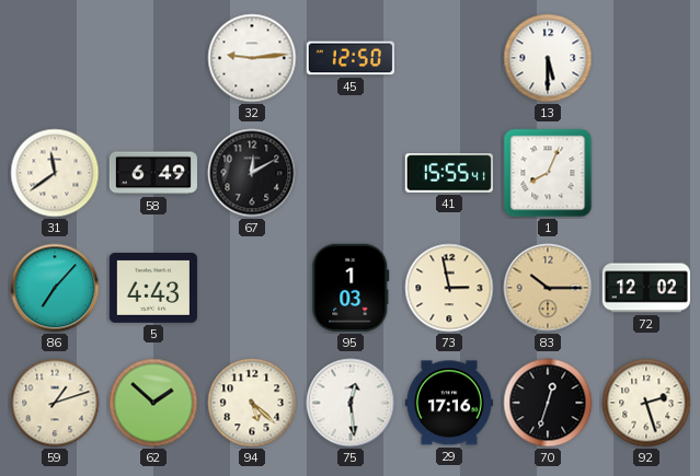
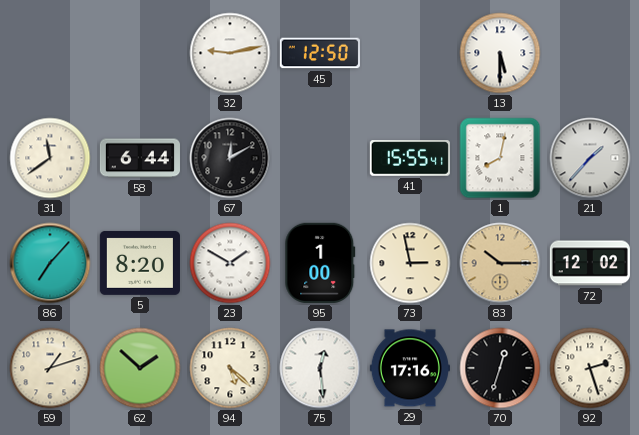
32: 9:14 -> 9:13 (230, 53)
58: 6:49 -> 6:44 (140, 158)
1: 8:04 -> 8:02 (500, 158)
21: none -> 1:37 (590, 158)
5: 4:43 -> 8:20 (140, 263)
23: none -> 1:50 (230, 263)
95: 1:03 -> 1:00 (320, 263)
